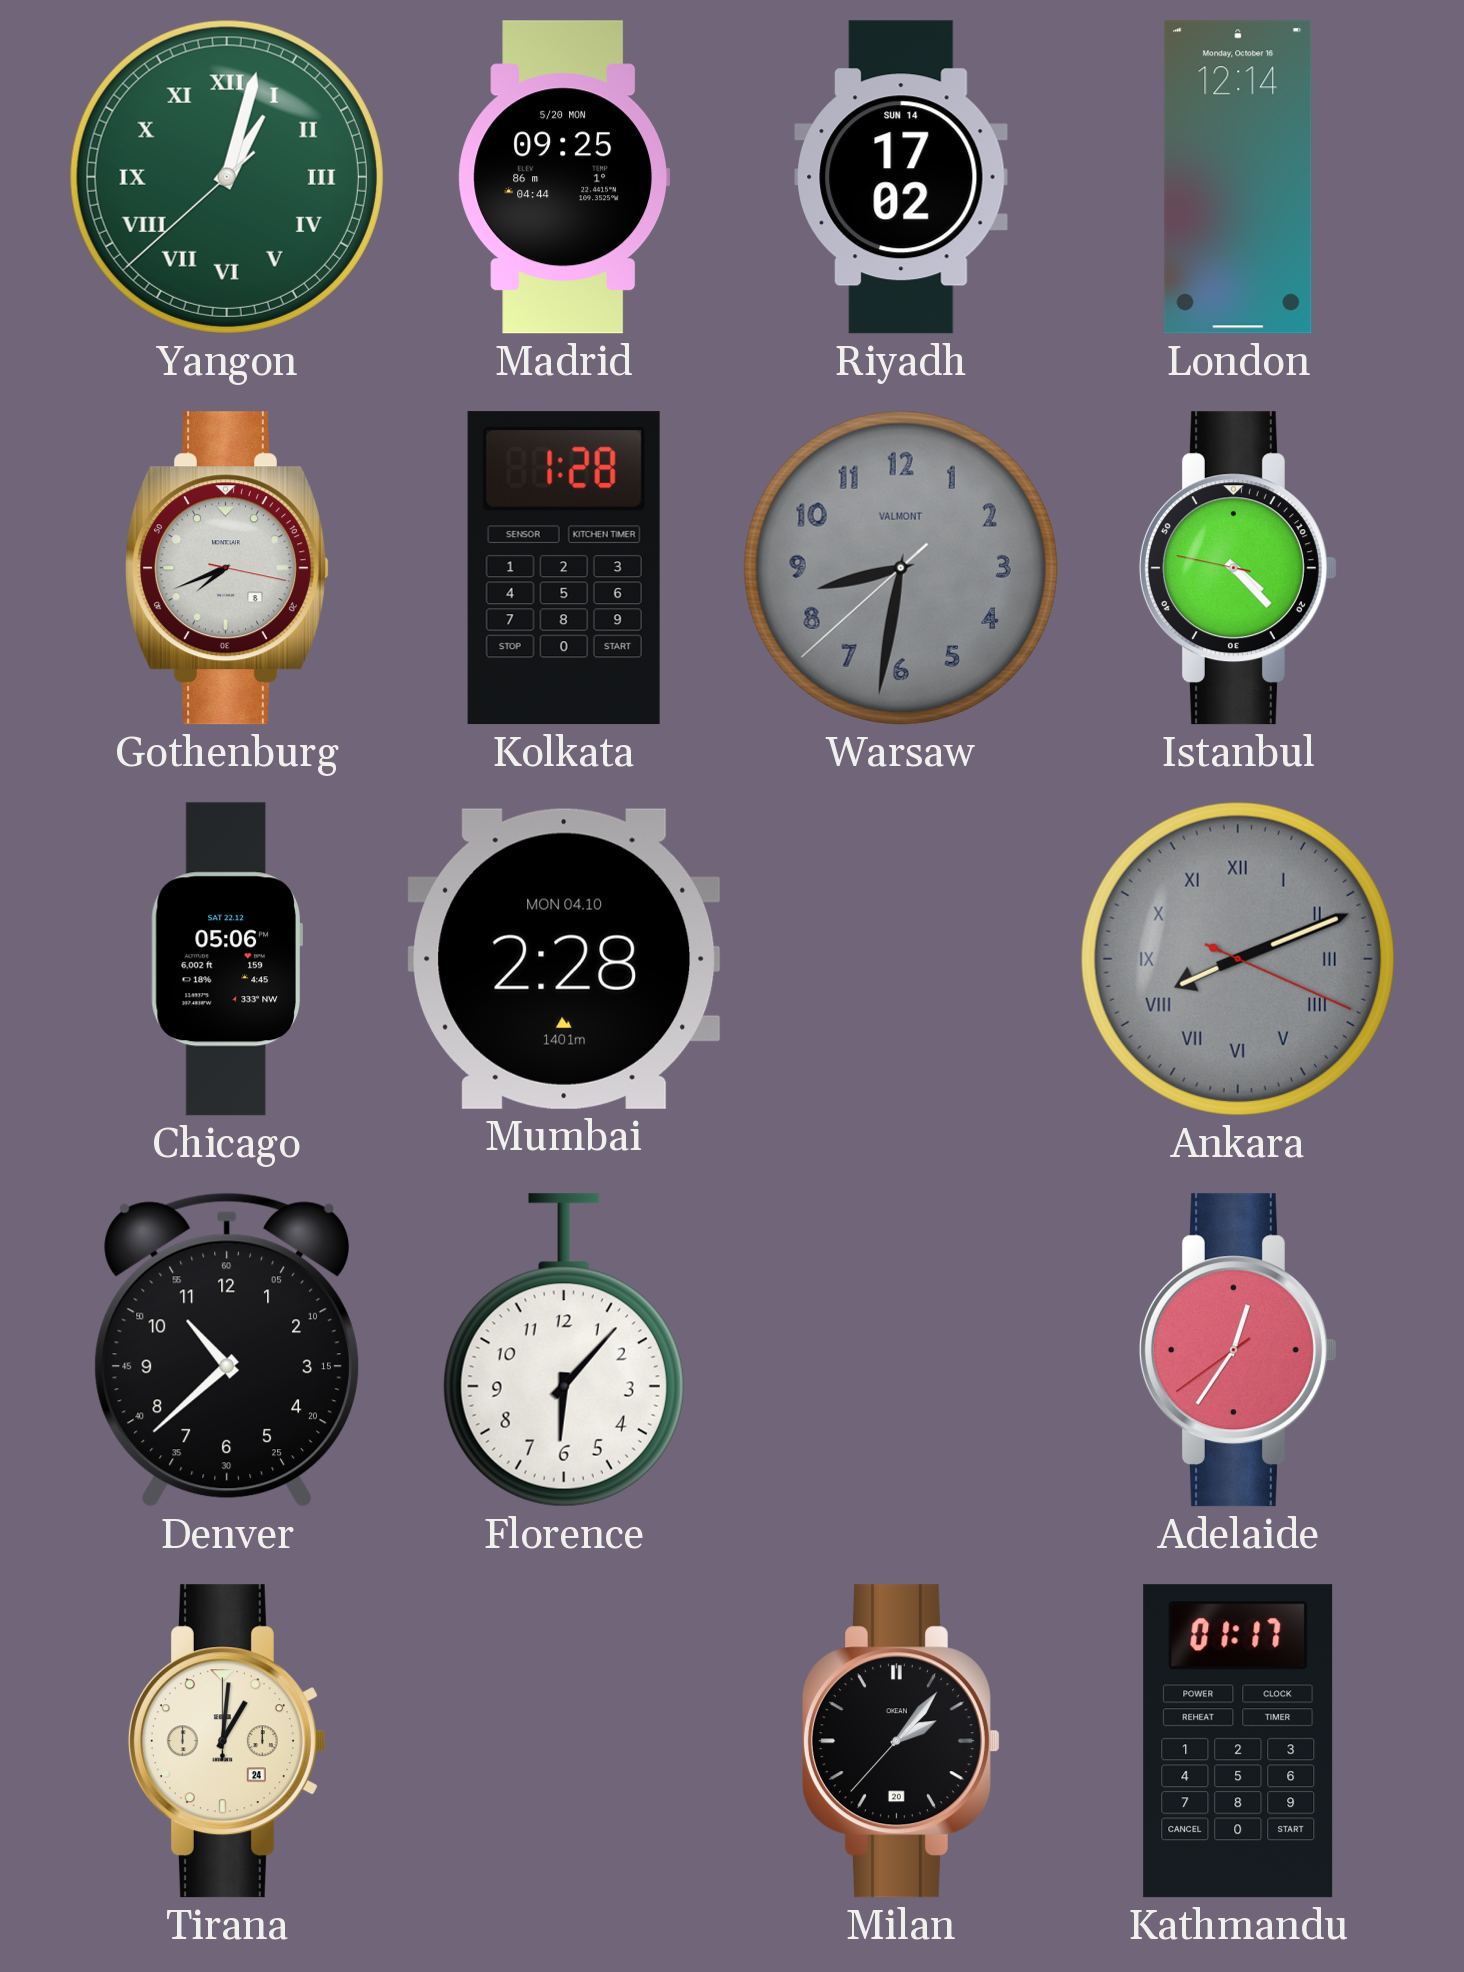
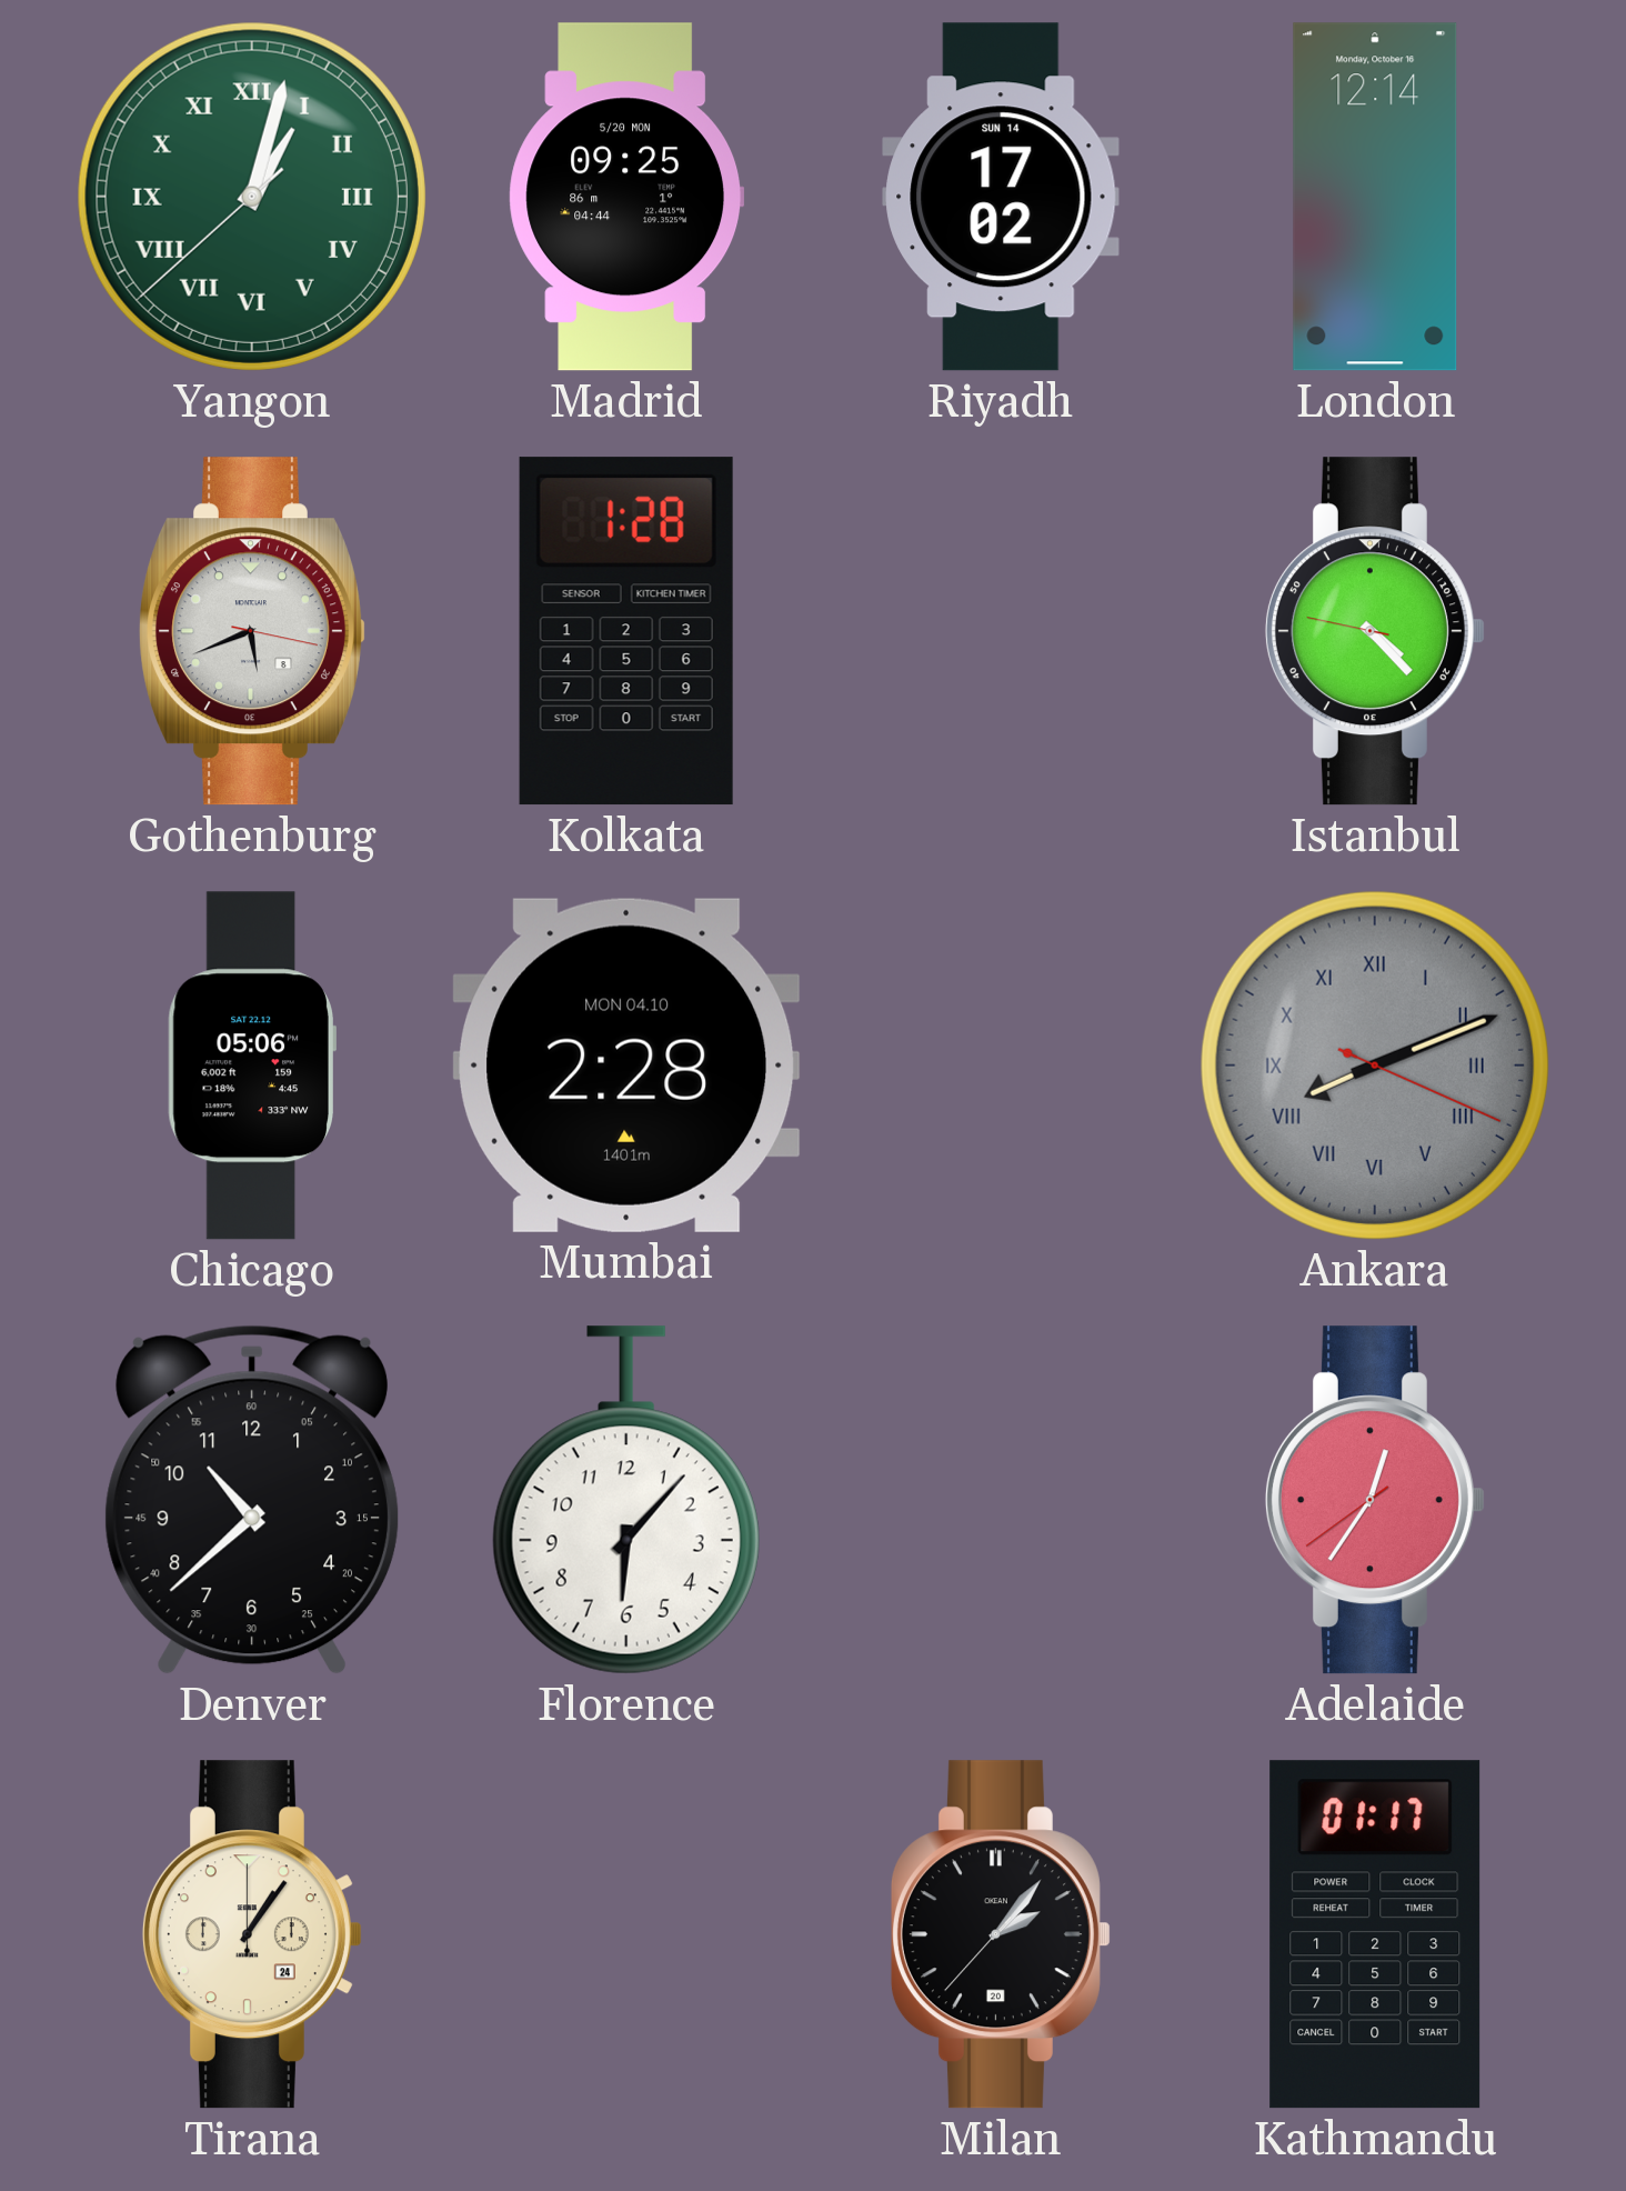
Gothenburg: 7:41 -> 5:41 (253, 631)
Warsaw: 8:31 -> none (901, 568)
Tirana: 1:01 -> 1:06 (252, 1934)
